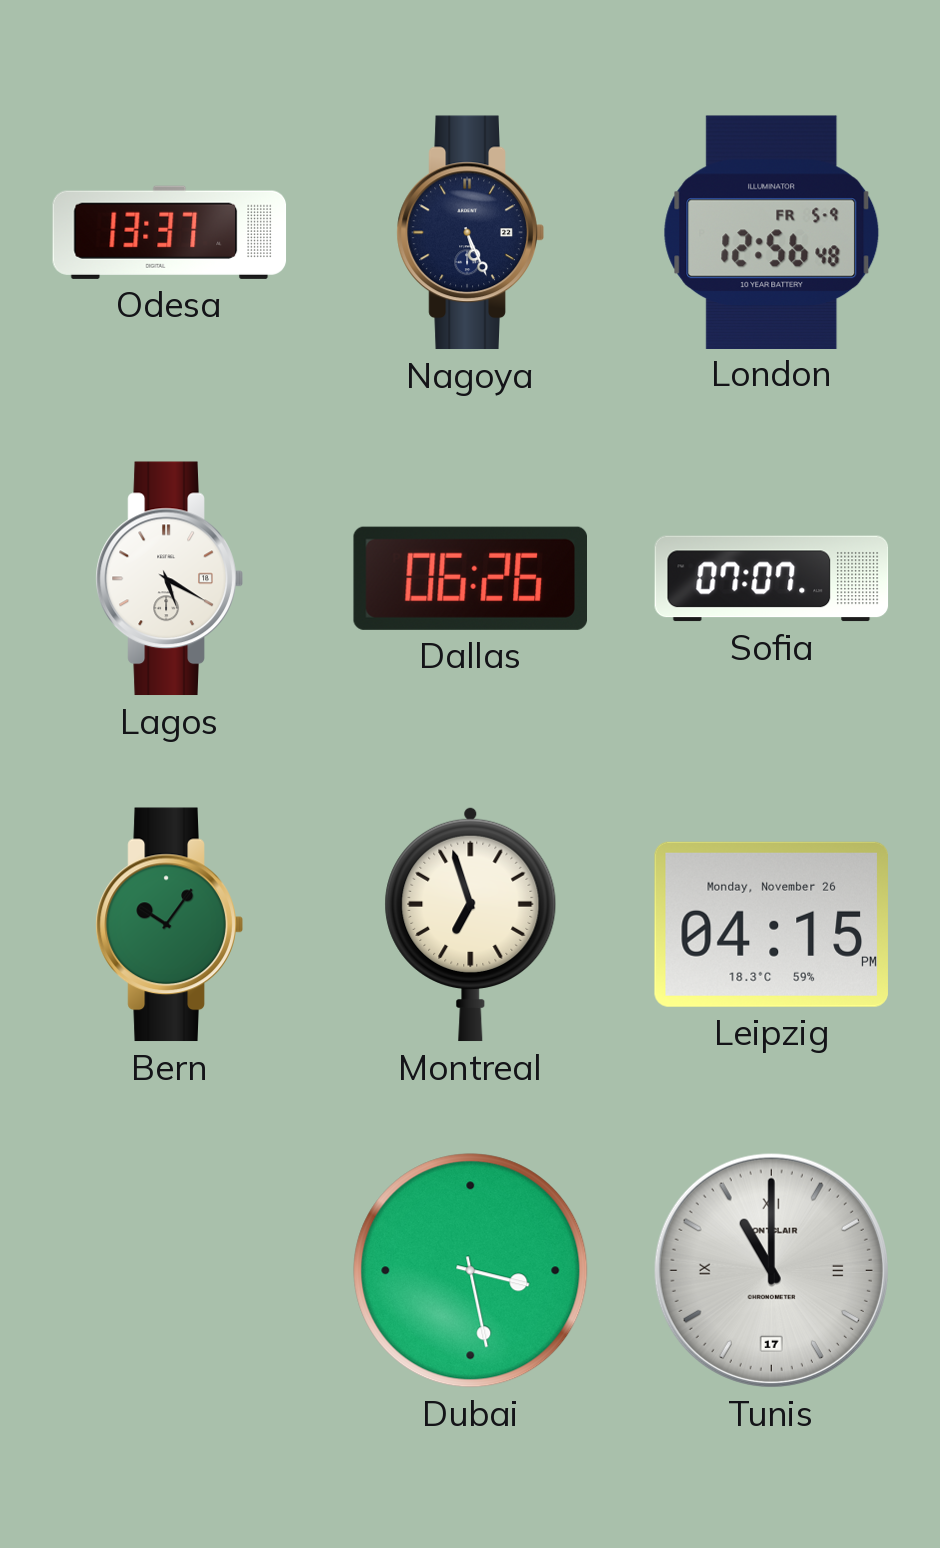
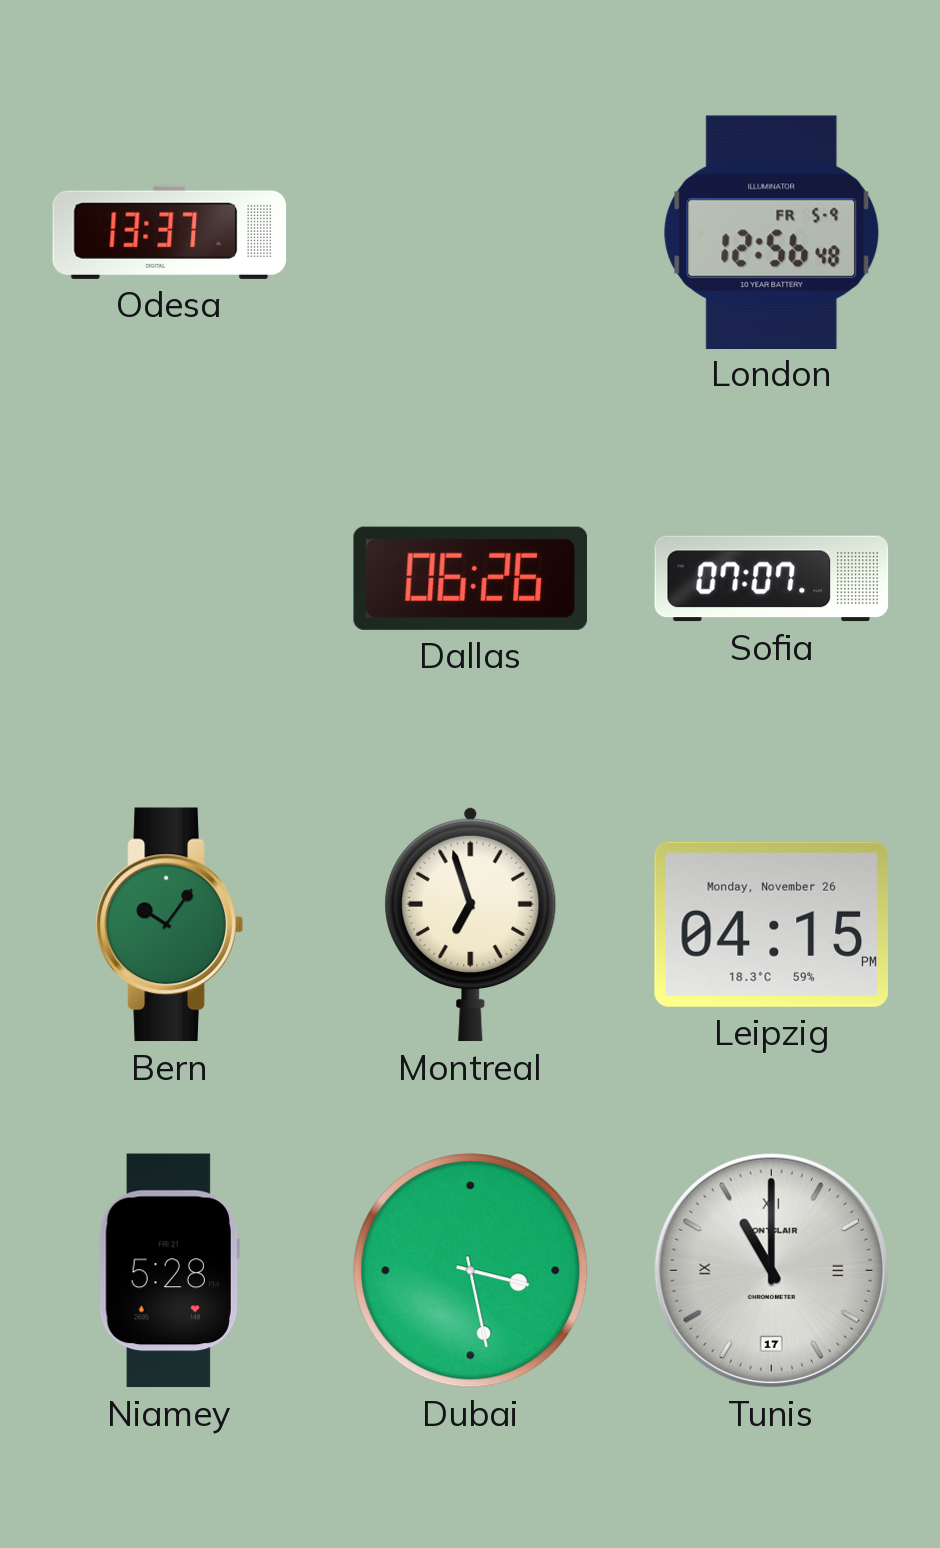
Nagoya: 5:26 -> none (470, 233)
Lagos: 5:20 -> none (169, 579)
Niamey: none -> 5:28 (169, 1271)
